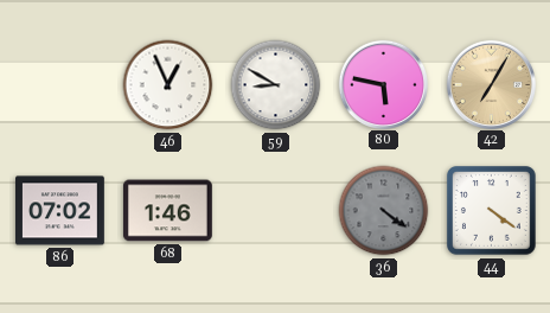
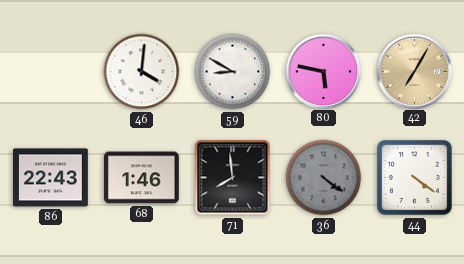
46: 12:56 -> 4:01 (142, 72)
86: 07:02 -> 22:43 (51, 178)
71: none -> 7:59 (233, 178)
